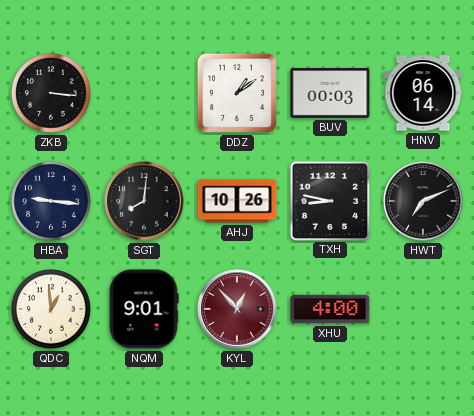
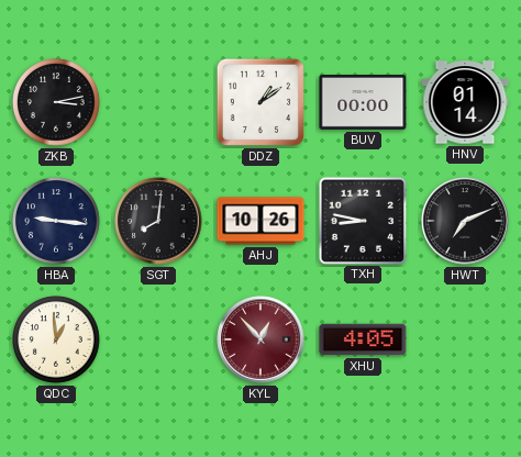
ZKB: 3:16 -> 3:13 (57, 103)
BUV: 00:03 -> 00:00 (363, 103)
HNV: 06:14 -> 01:14 (465, 102)
NQM: 9:01 -> none (144, 309)
XHU: 4:00 -> 4:05 (363, 339)
